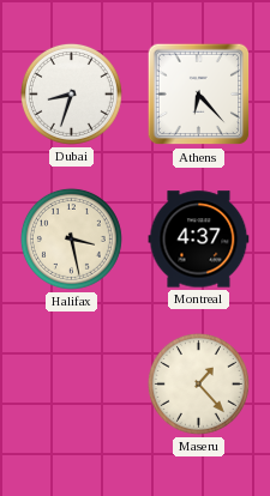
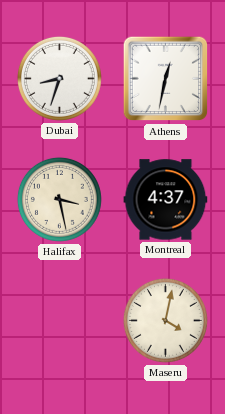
Athens: 6:23 -> 12:32 (166, 79)
Maseru: 1:23 -> 4:02 (165, 320)
